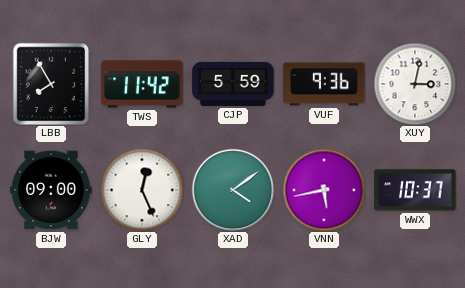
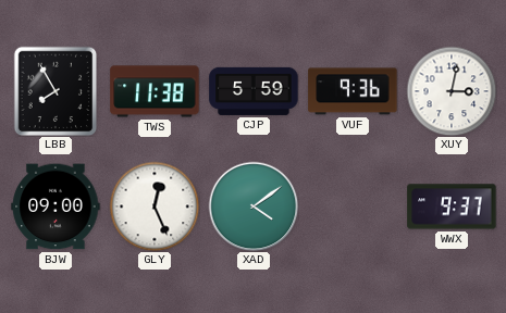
TWS: 11:42 -> 11:38 (155, 91)
VNN: 5:43 -> none (324, 190)
WWX: 10:37 -> 9:37 (452, 206)
